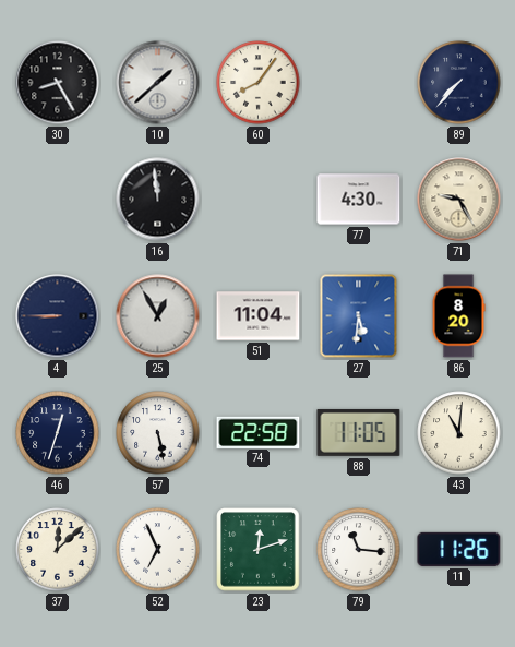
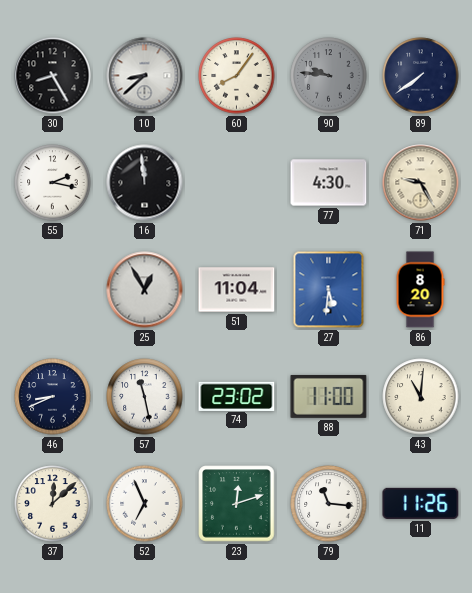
10: 1:38 -> 8:38 (145, 76)
90: none -> 9:46 (329, 76)
89: 7:37 -> 7:39 (421, 76)
55: none -> 2:17 (53, 183)
4: 8:45 -> none (58, 316)
46: 12:33 -> 8:41 (53, 397)
57: 5:28 -> 11:28 (145, 397)
74: 22:58 -> 23:02 (237, 396)
88: 11:05 -> 11:00 (329, 397)
